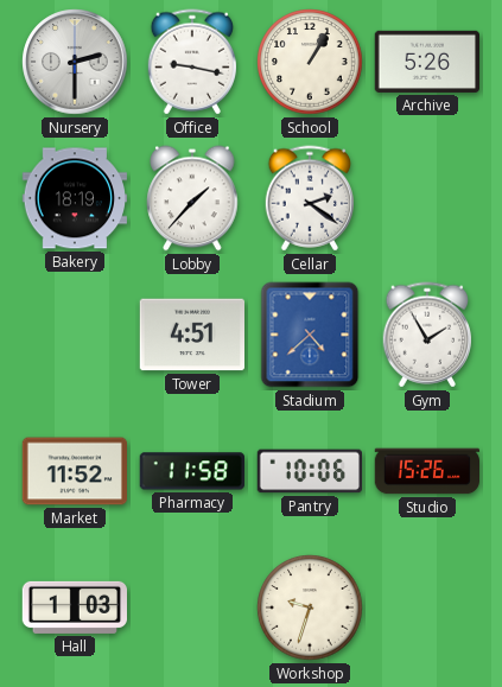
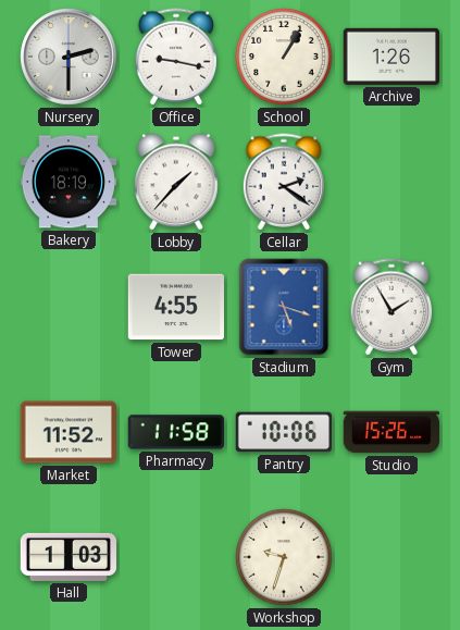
Archive: 5:26 -> 1:26 (390, 57)
Tower: 4:51 -> 4:55 (175, 307)
Stadium: 4:38 -> 5:18 (284, 307)
